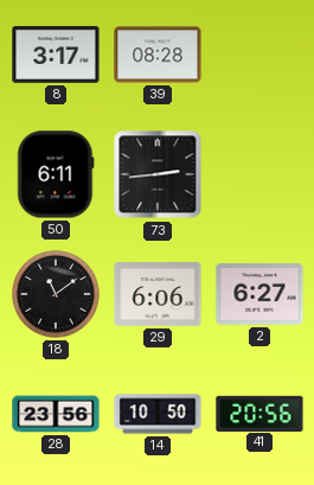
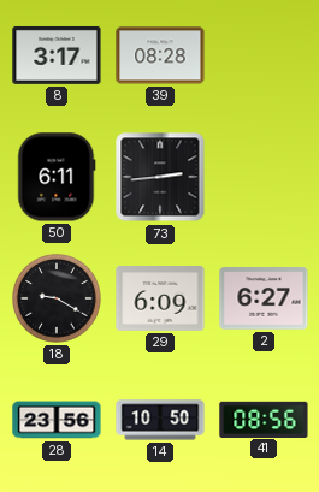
18: 11:09 -> 9:20 (58, 300)
29: 6:06 -> 6:09 (160, 300)
41: 20:56 -> 08:56 (264, 419)
